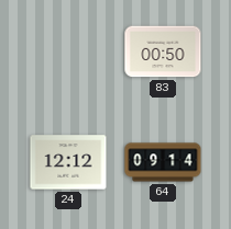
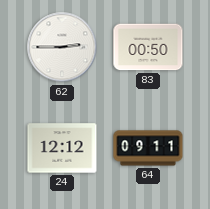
62: none -> 2:45 (62, 47)
64: 09:14 -> 09:11 (148, 148)
